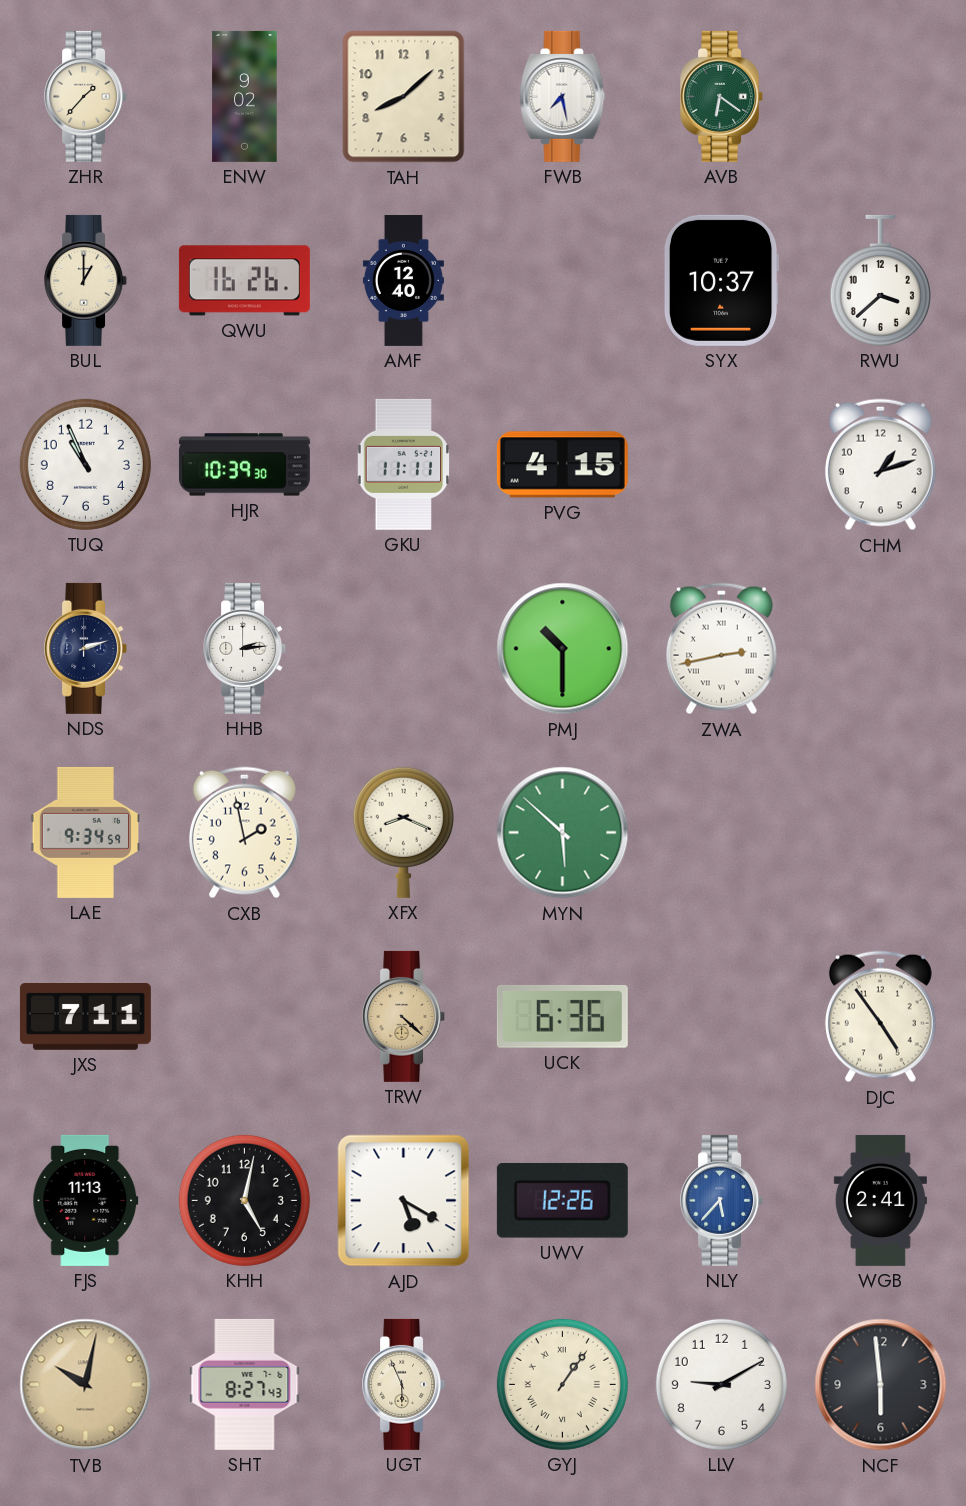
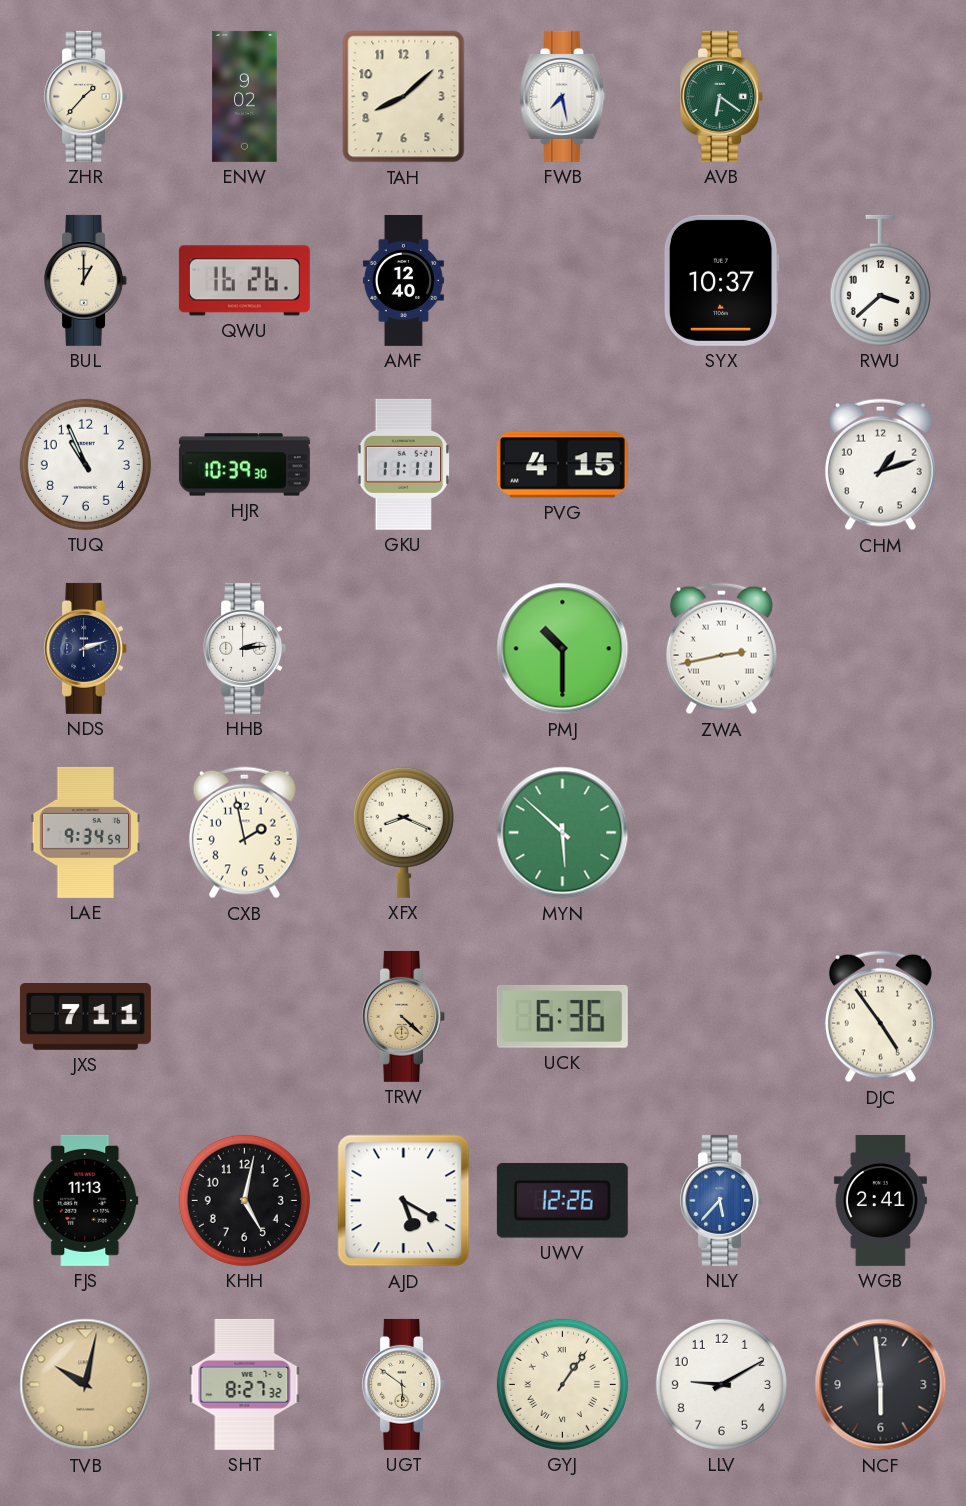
SHT: 8:27:43 -> 8:27:32 (245, 1384)
UGT: 5:56 -> 5:51 (404, 1384)
